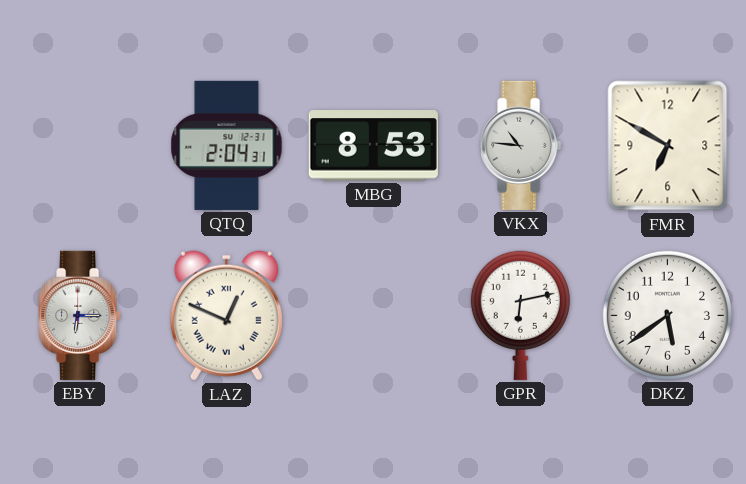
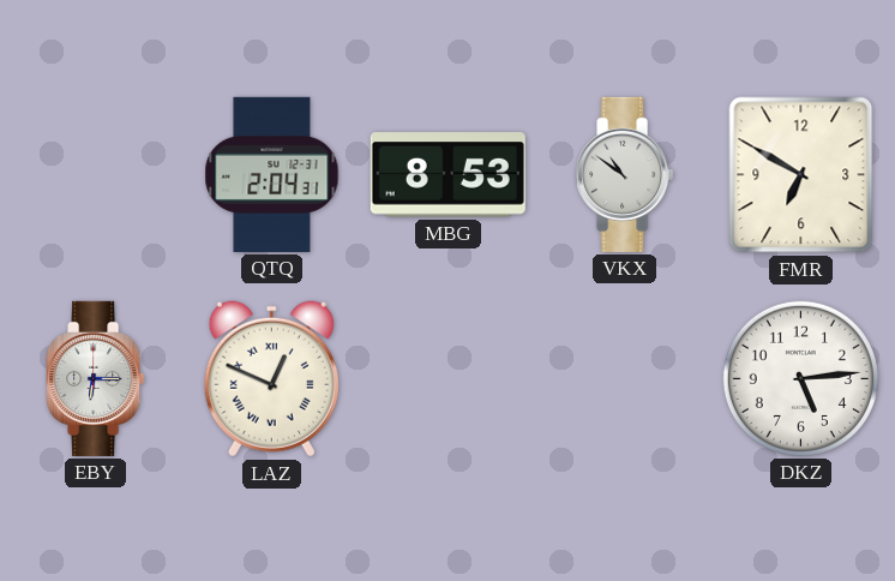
VKX: 10:46 -> 10:51 (625, 174)
GPR: 6:13 -> none (520, 315)
DKZ: 5:39 -> 5:14 (800, 378)
